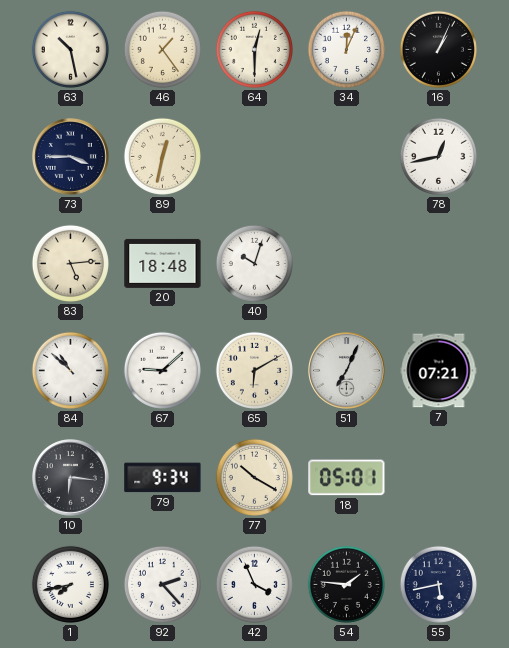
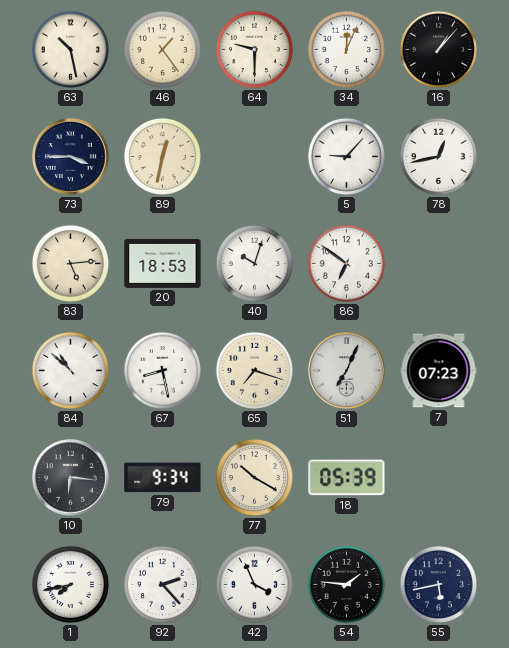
64: 12:30 -> 9:30 (254, 49)
16: 1:04 -> 1:07 (438, 49)
5: none -> 9:07 (346, 156)
20: 18:48 -> 18:53 (163, 263)
86: none -> 6:51 (346, 263)
67: 9:08 -> 8:28 (162, 370)
65: 6:10 -> 7:18 (254, 370)
7: 07:21 -> 07:23 (439, 371)
18: 05:01 -> 05:39 (347, 478)
